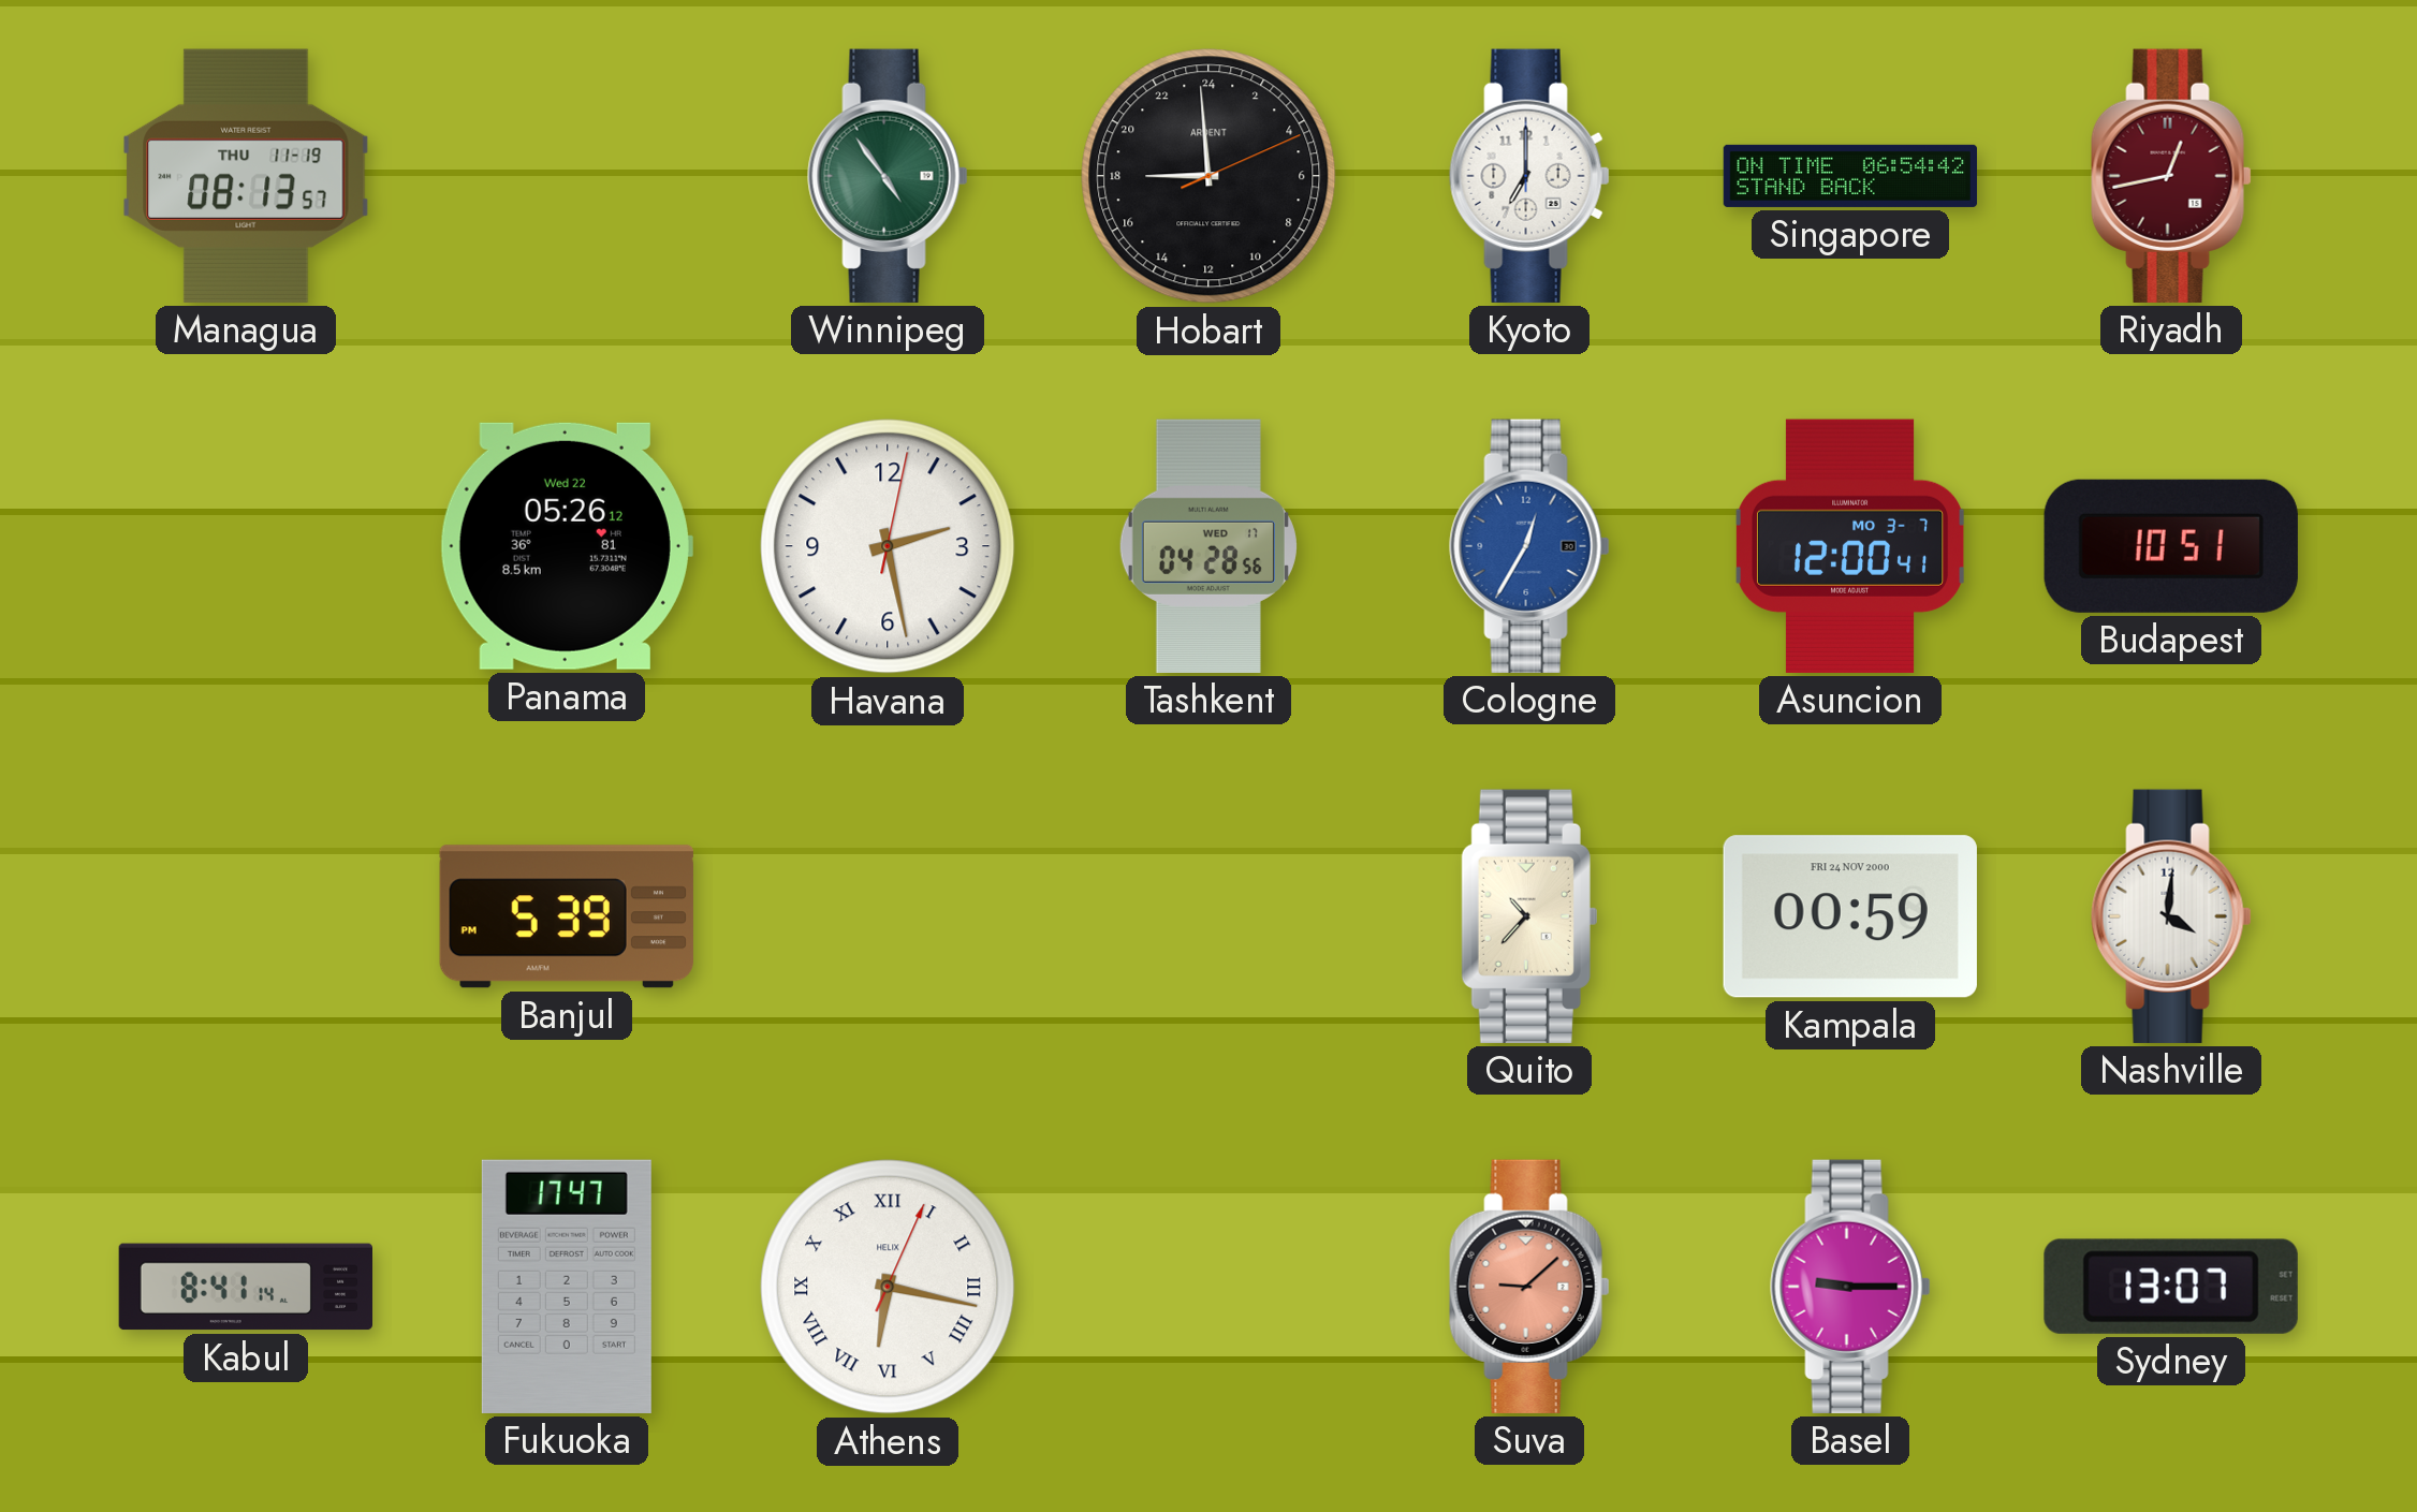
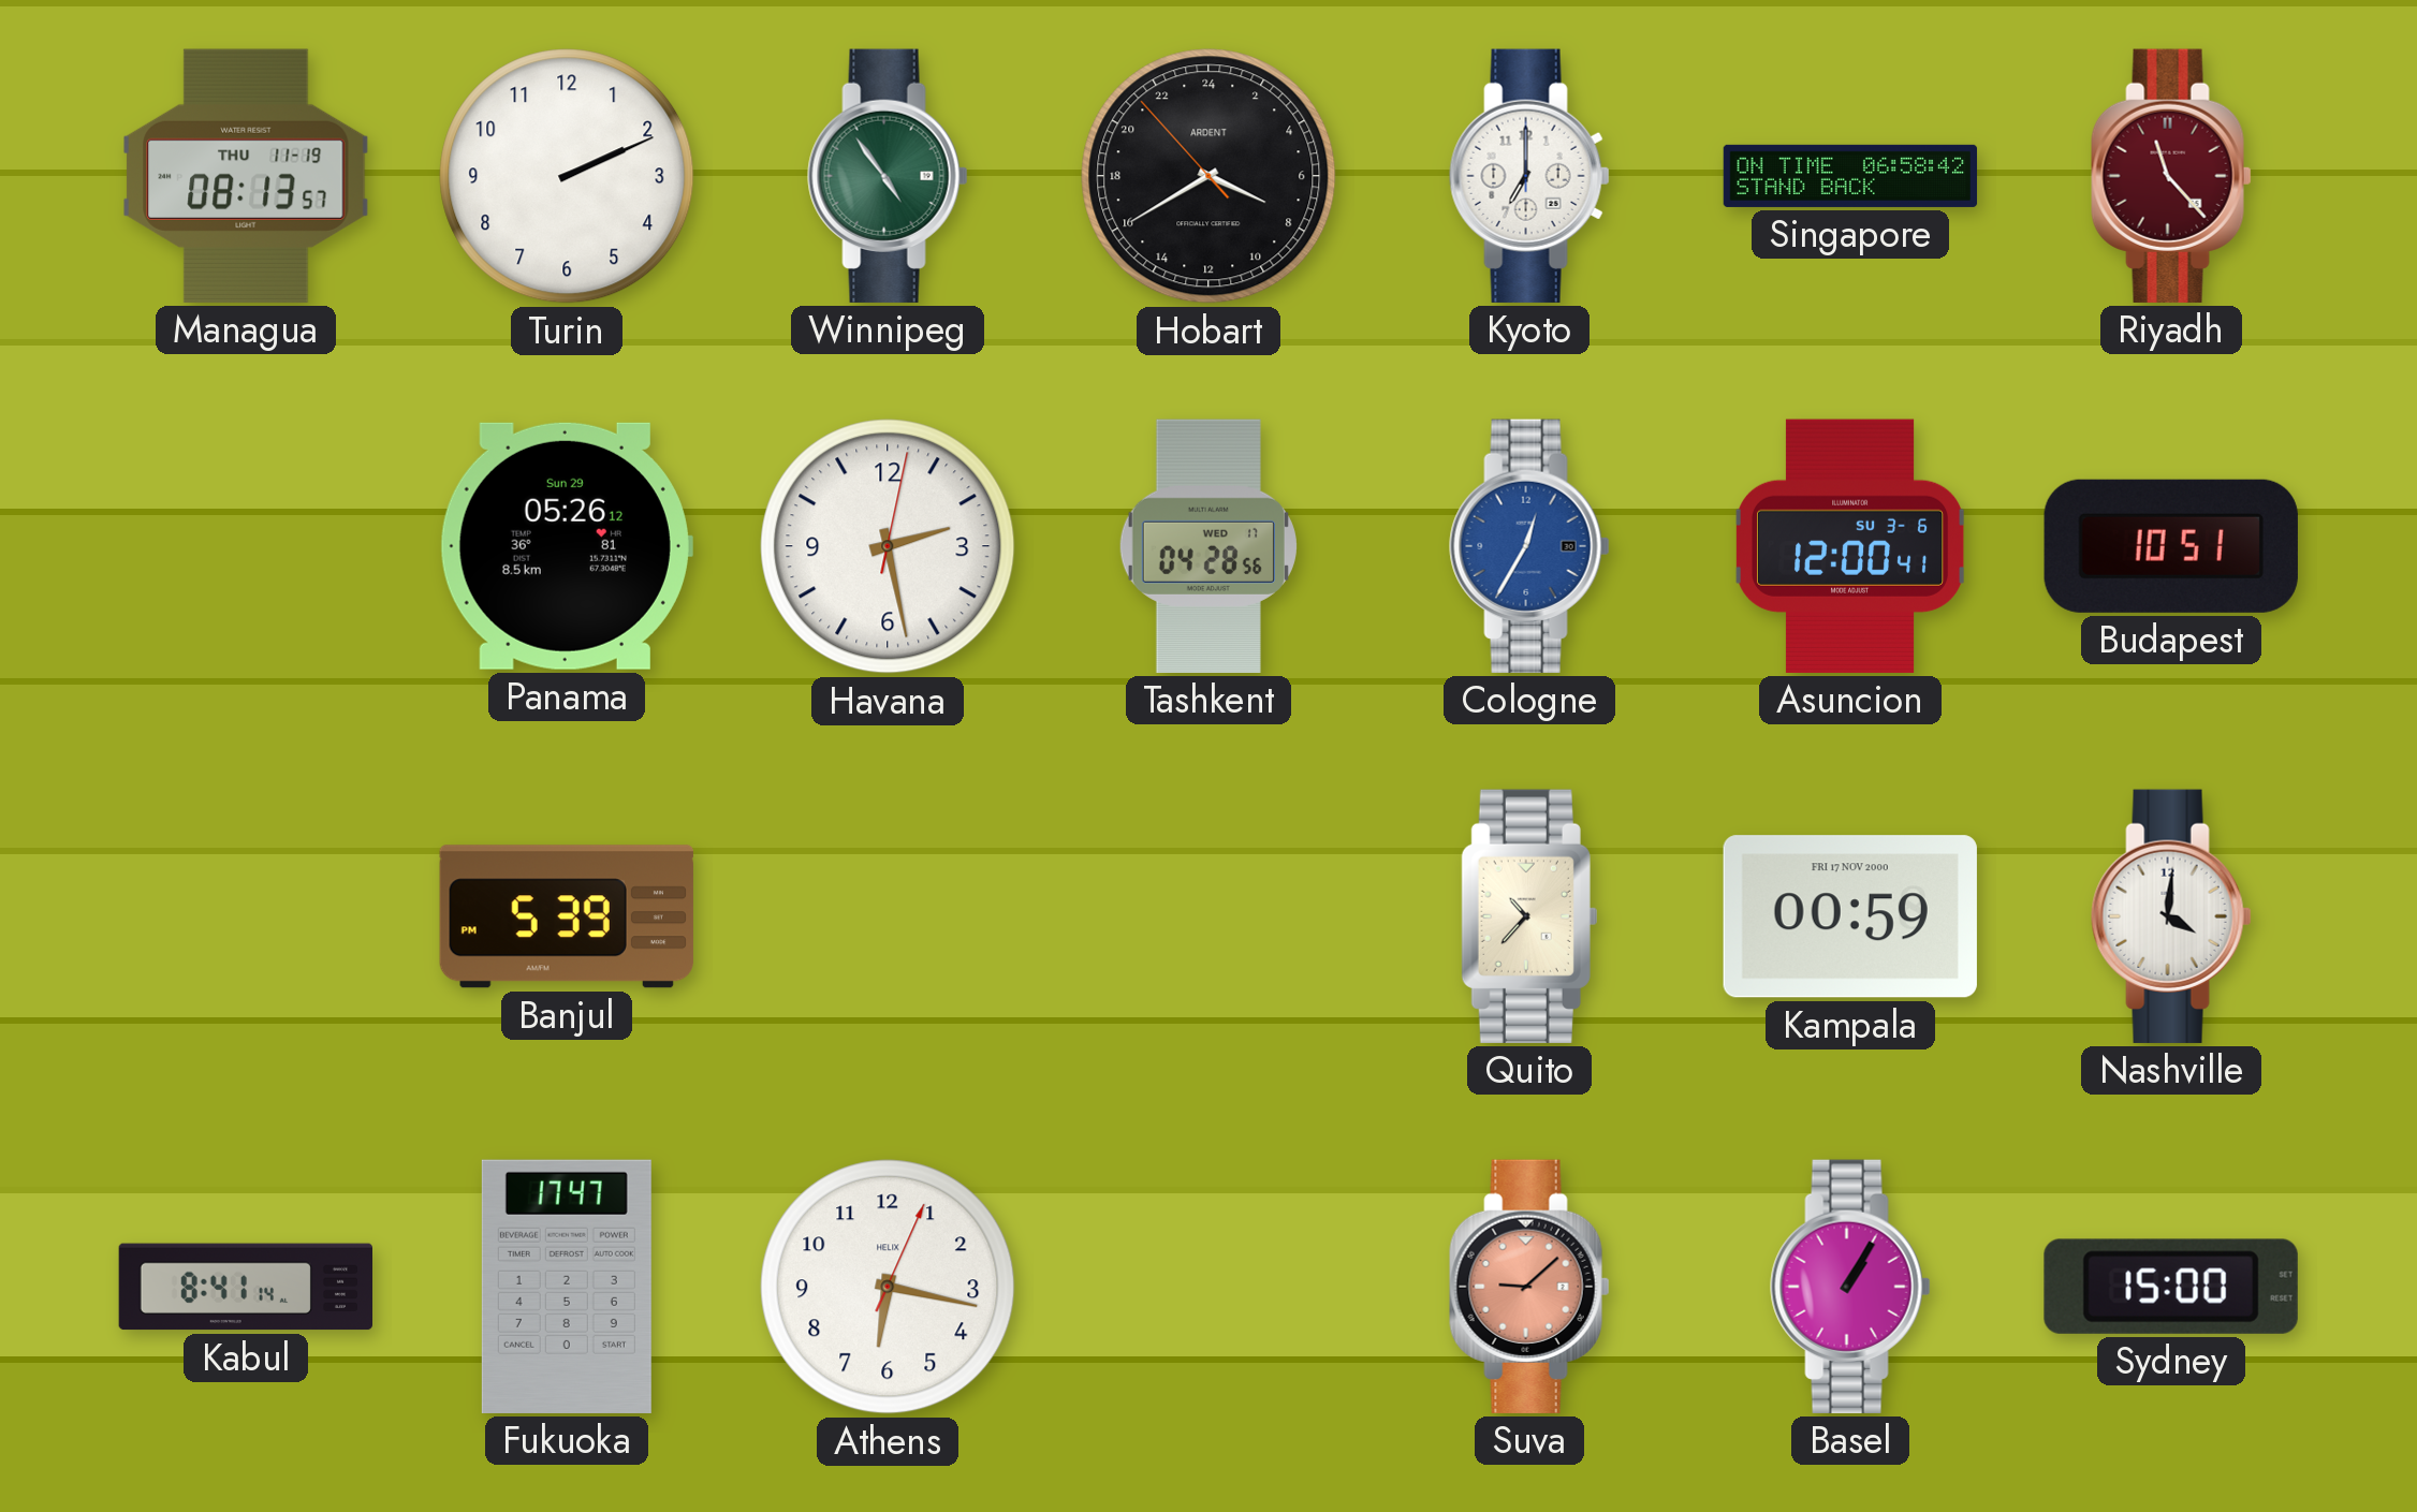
Turin: none -> 2:11 (567, 176)
Hobart: 17:59 -> 7:39 (1208, 176)
Singapore: 06:54 -> 06:58 (1850, 176)
Riyadh: 12:43 -> 11:23 (2171, 176)
Panama date: Wed 22 -> Sun 29 (566, 546)
Asuncion date: MO 3-7 -> SU 3-6 (1851, 546)
Kampala date: FRI 24 NOV 2000 -> FRI 17 NOV 2000 (1850, 916)
Athens numerals: Roman -> Arabic (888, 1287)
Basel: 9:15 -> 1:05 (1850, 1287)
Sydney: 13:07 -> 15:00 (2171, 1287)
